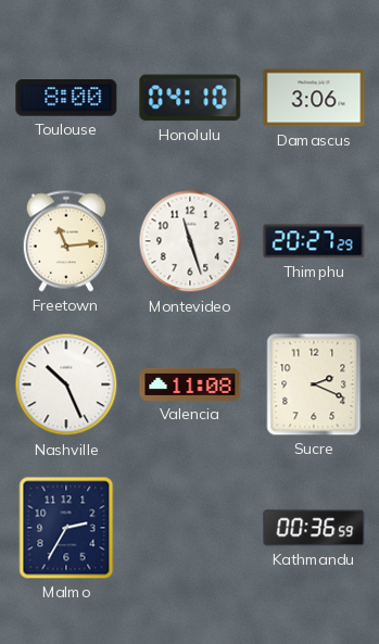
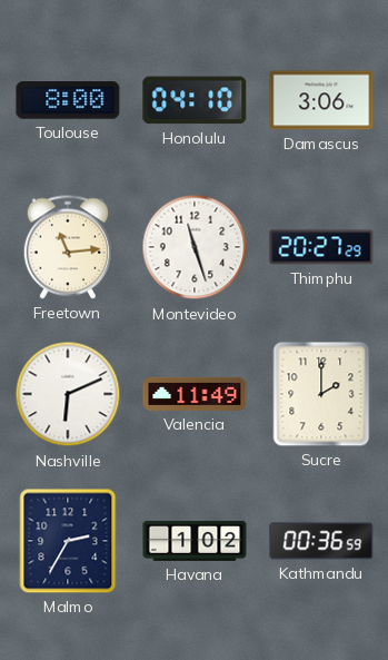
Nashville: 10:26 -> 6:11 (68, 394)
Valencia: 11:08 -> 11:49 (195, 394)
Sucre: 2:19 -> 2:00 (321, 394)
Havana: none -> 1:02 (195, 541)
